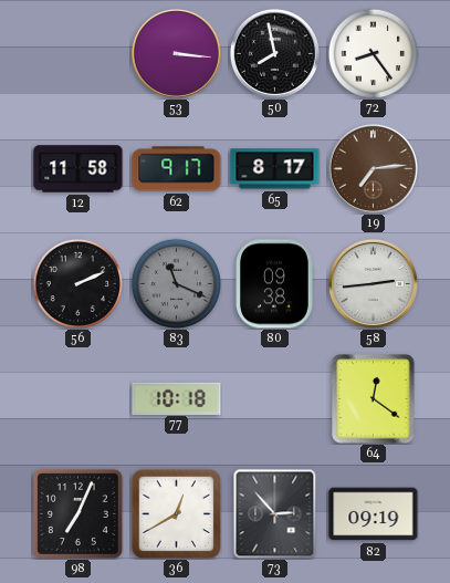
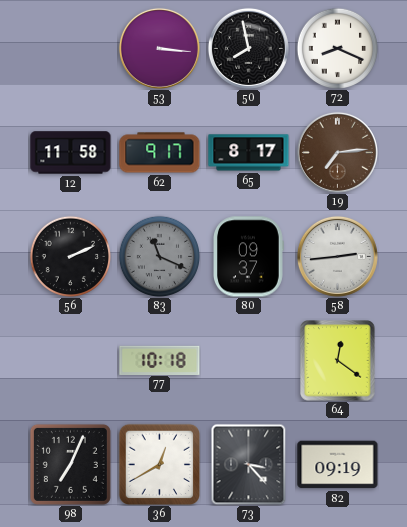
72: 8:24 -> 8:19 (337, 48)
80: 09:38 -> 09:37 (249, 257)
73: 2:53 -> 3:23 (249, 464)
